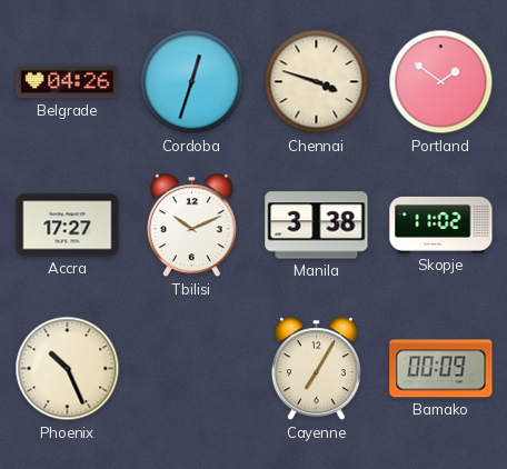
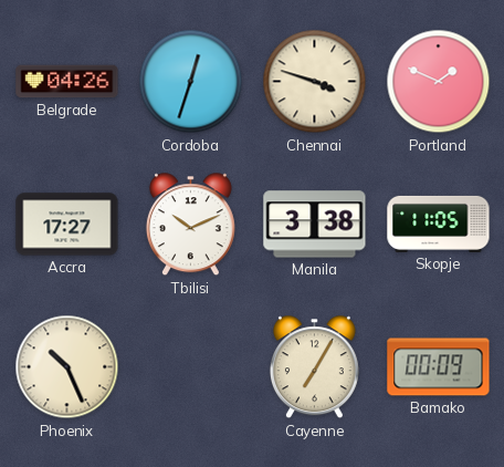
Portland: 1:51 -> 1:49 (439, 82)
Skopje: 11:02 -> 11:05 (439, 224)
